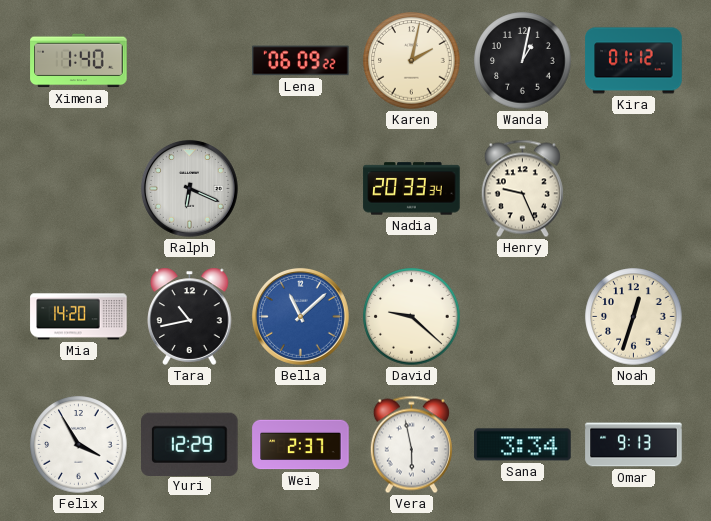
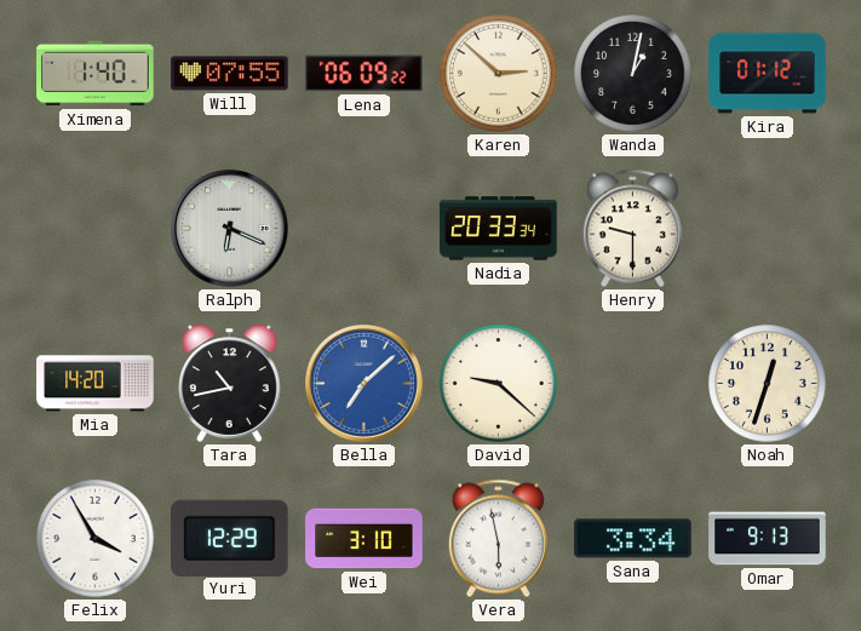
Will: none -> 07:55 (230, 74)
Karen: 2:02 -> 2:52 (499, 74)
Henry: 9:26 -> 9:30 (632, 229)
Bella: 11:08 -> 7:08 (363, 383)
Wei: 2:37 -> 3:10 (365, 539)
